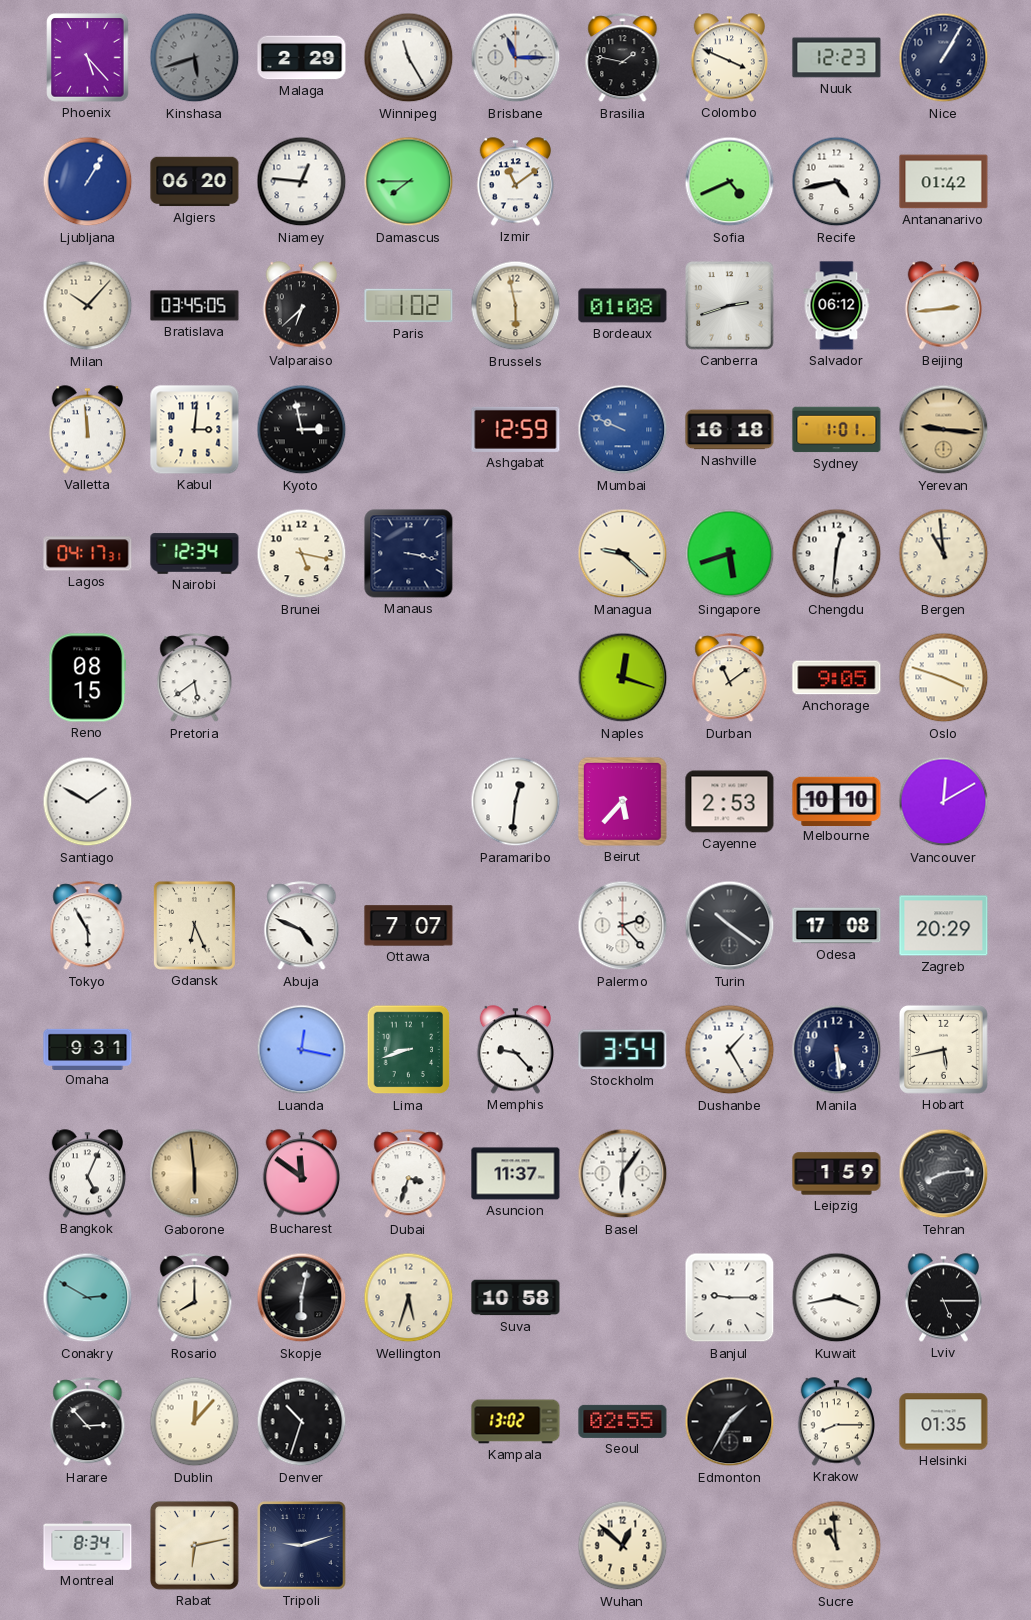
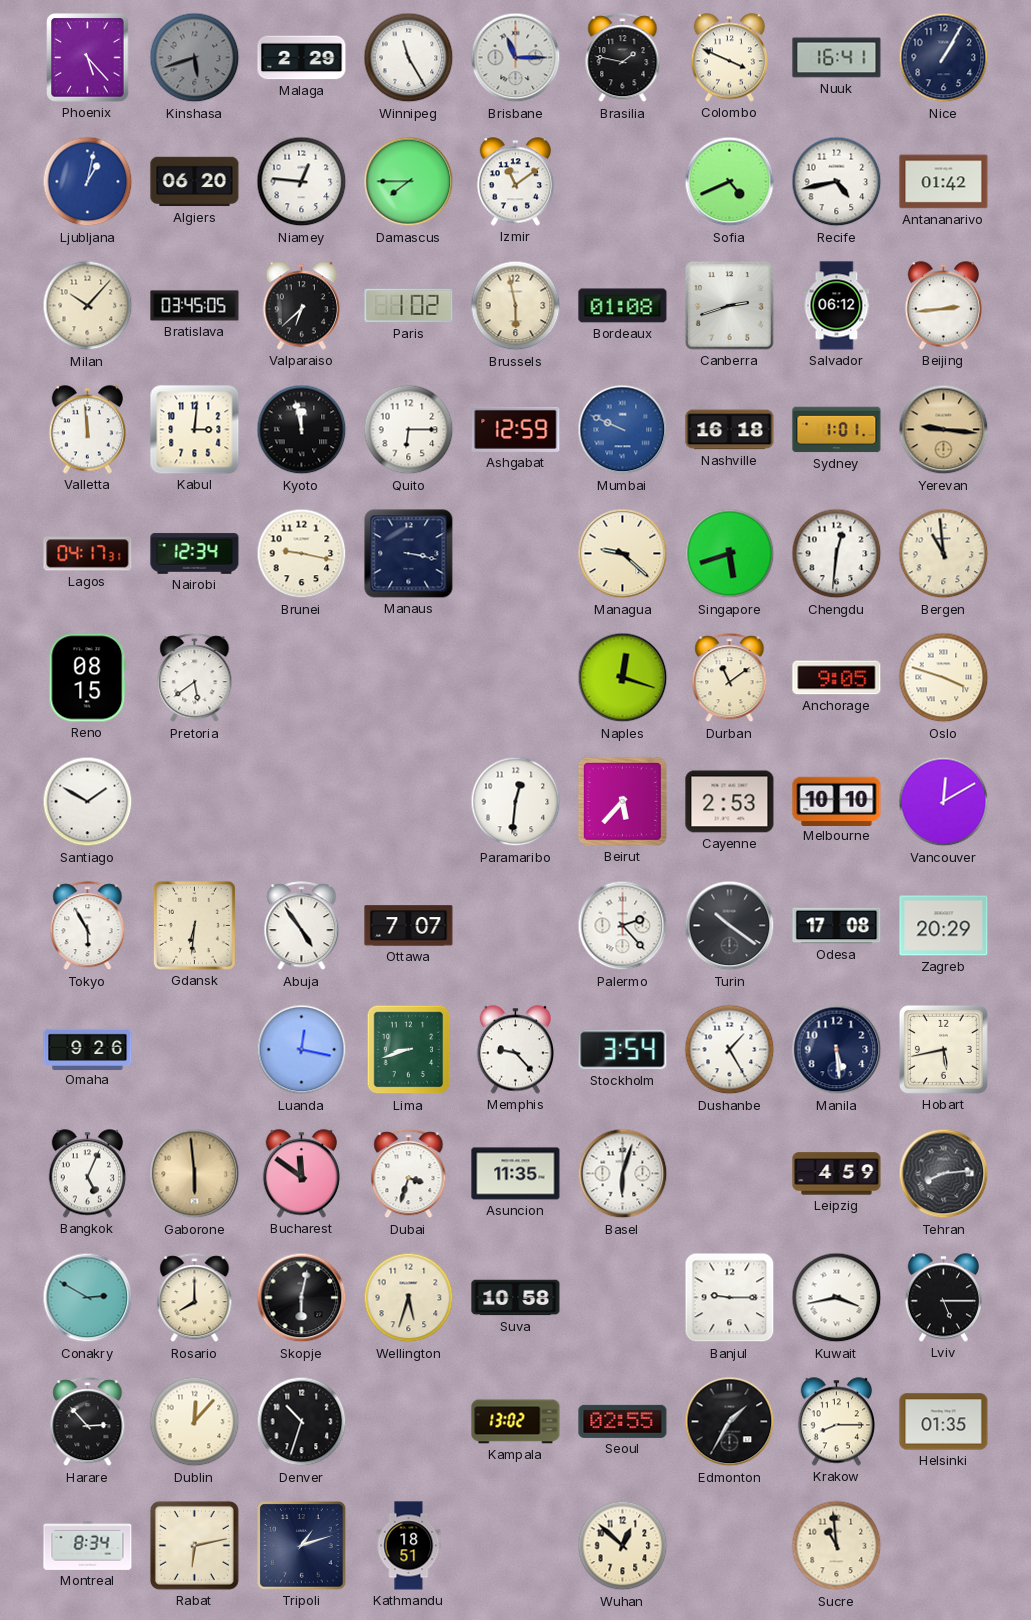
Nuuk: 12:23 -> 16:41 (837, 58)
Ljubljana: 1:05 -> 1:02 (88, 182)
Kyoto: 2:58 -> 11:58 (302, 430)
Quito: none -> 6:15 (409, 430)
Brunei: 5:17 -> 9:17 (302, 554)
Gdansk: 6:26 -> 6:31 (194, 925)
Abuja: 4:49 -> 4:54 (302, 926)
Omaha: 9:31 -> 9:26 (88, 1049)
Asuncion: 11:37 -> 11:35 (516, 1174)
Basel: 6:06 -> 6:03 (623, 1174)
Leipzig: 1:59 -> 4:59 (837, 1174)
Tripoli: 9:12 -> 1:12 (302, 1546)
Kathmandu: none -> 18:51 (409, 1546)
